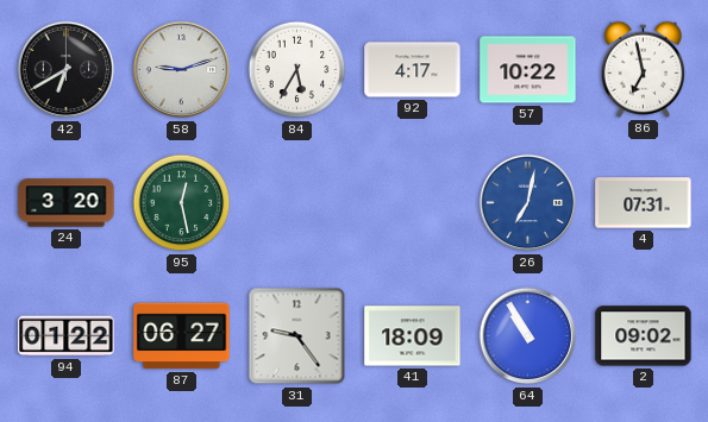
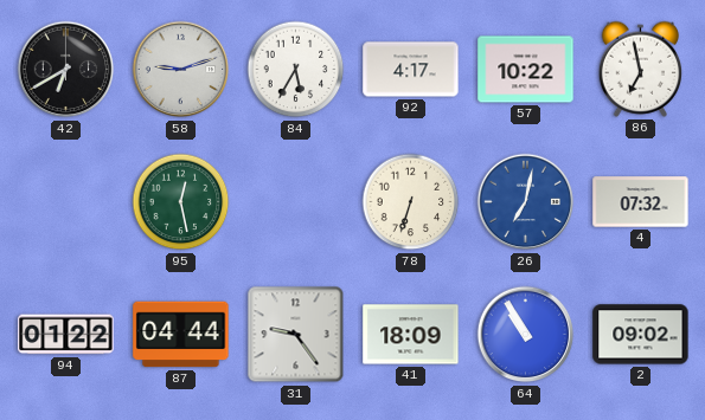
24: 3:20 -> none (67, 203)
78: none -> 6:33 (411, 202)
4: 07:31 -> 07:32 (641, 202)
87: 06:27 -> 04:44 (181, 335)
